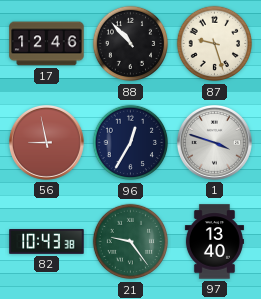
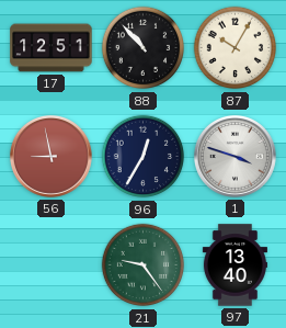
17: 12:46 -> 12:51 (52, 48)
87: 9:27 -> 10:05 (236, 48)
82: 10:43 -> none (47, 242)
